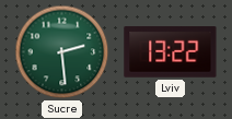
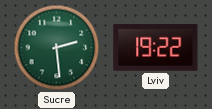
Lviv: 13:22 -> 19:22 (156, 48)
